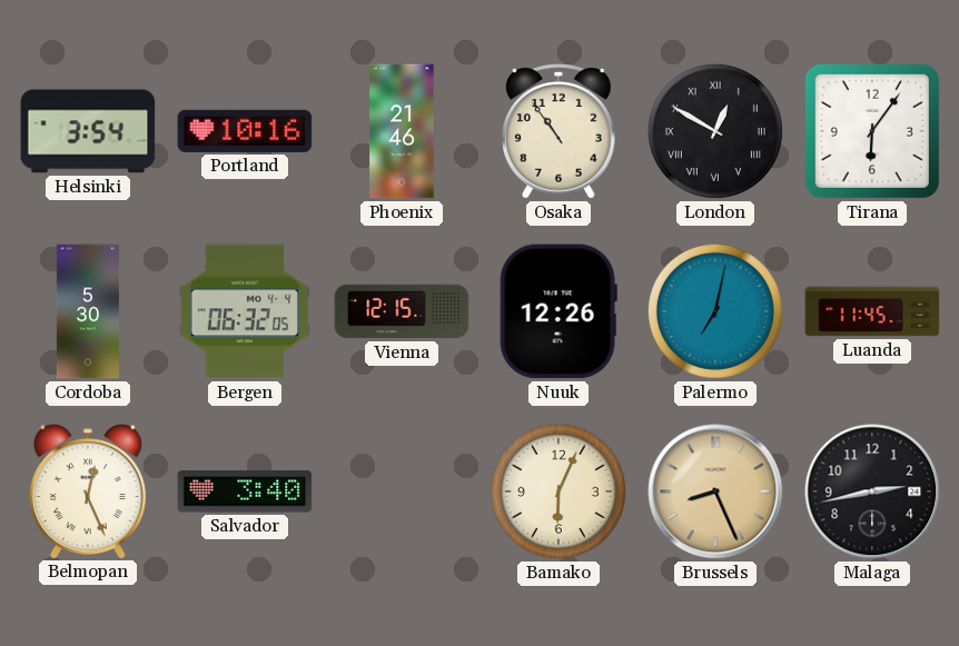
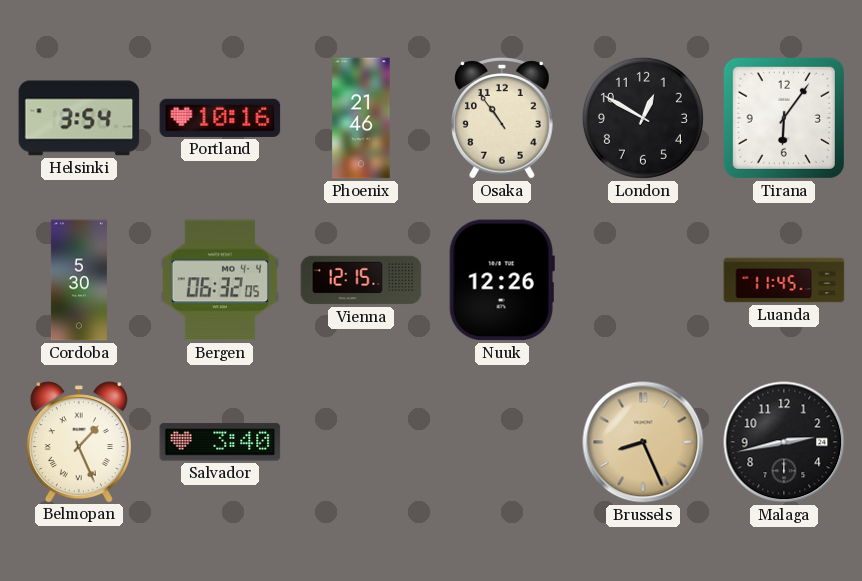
London numerals: Roman -> Arabic (643, 118)
Palermo: 7:02 -> none (715, 311)
Belmopan: 12:26 -> 1:26 (79, 442)
Bamako: 6:04 -> none (558, 491)
